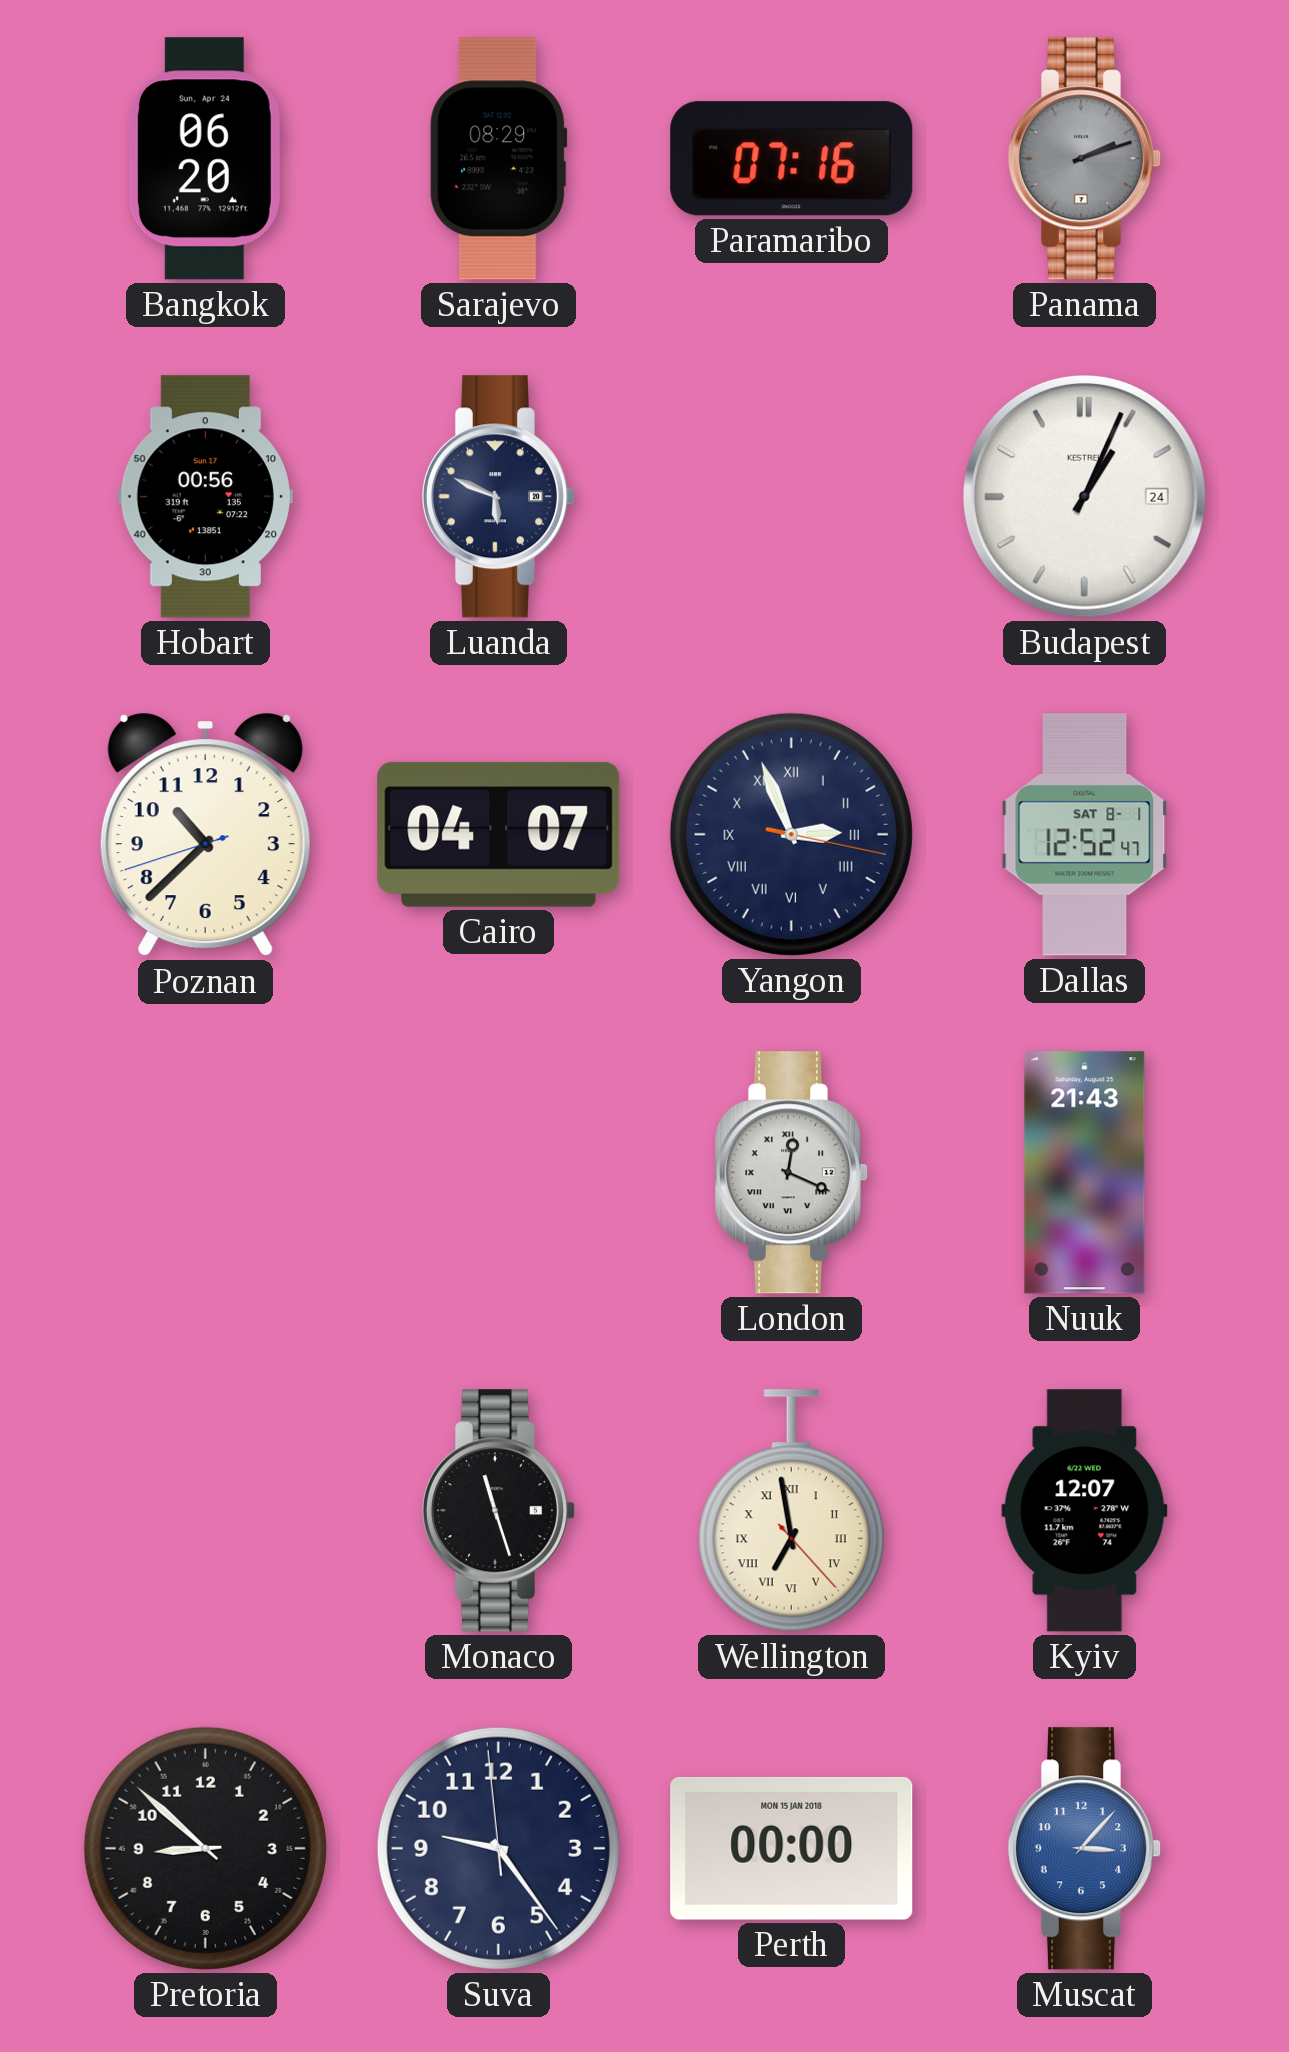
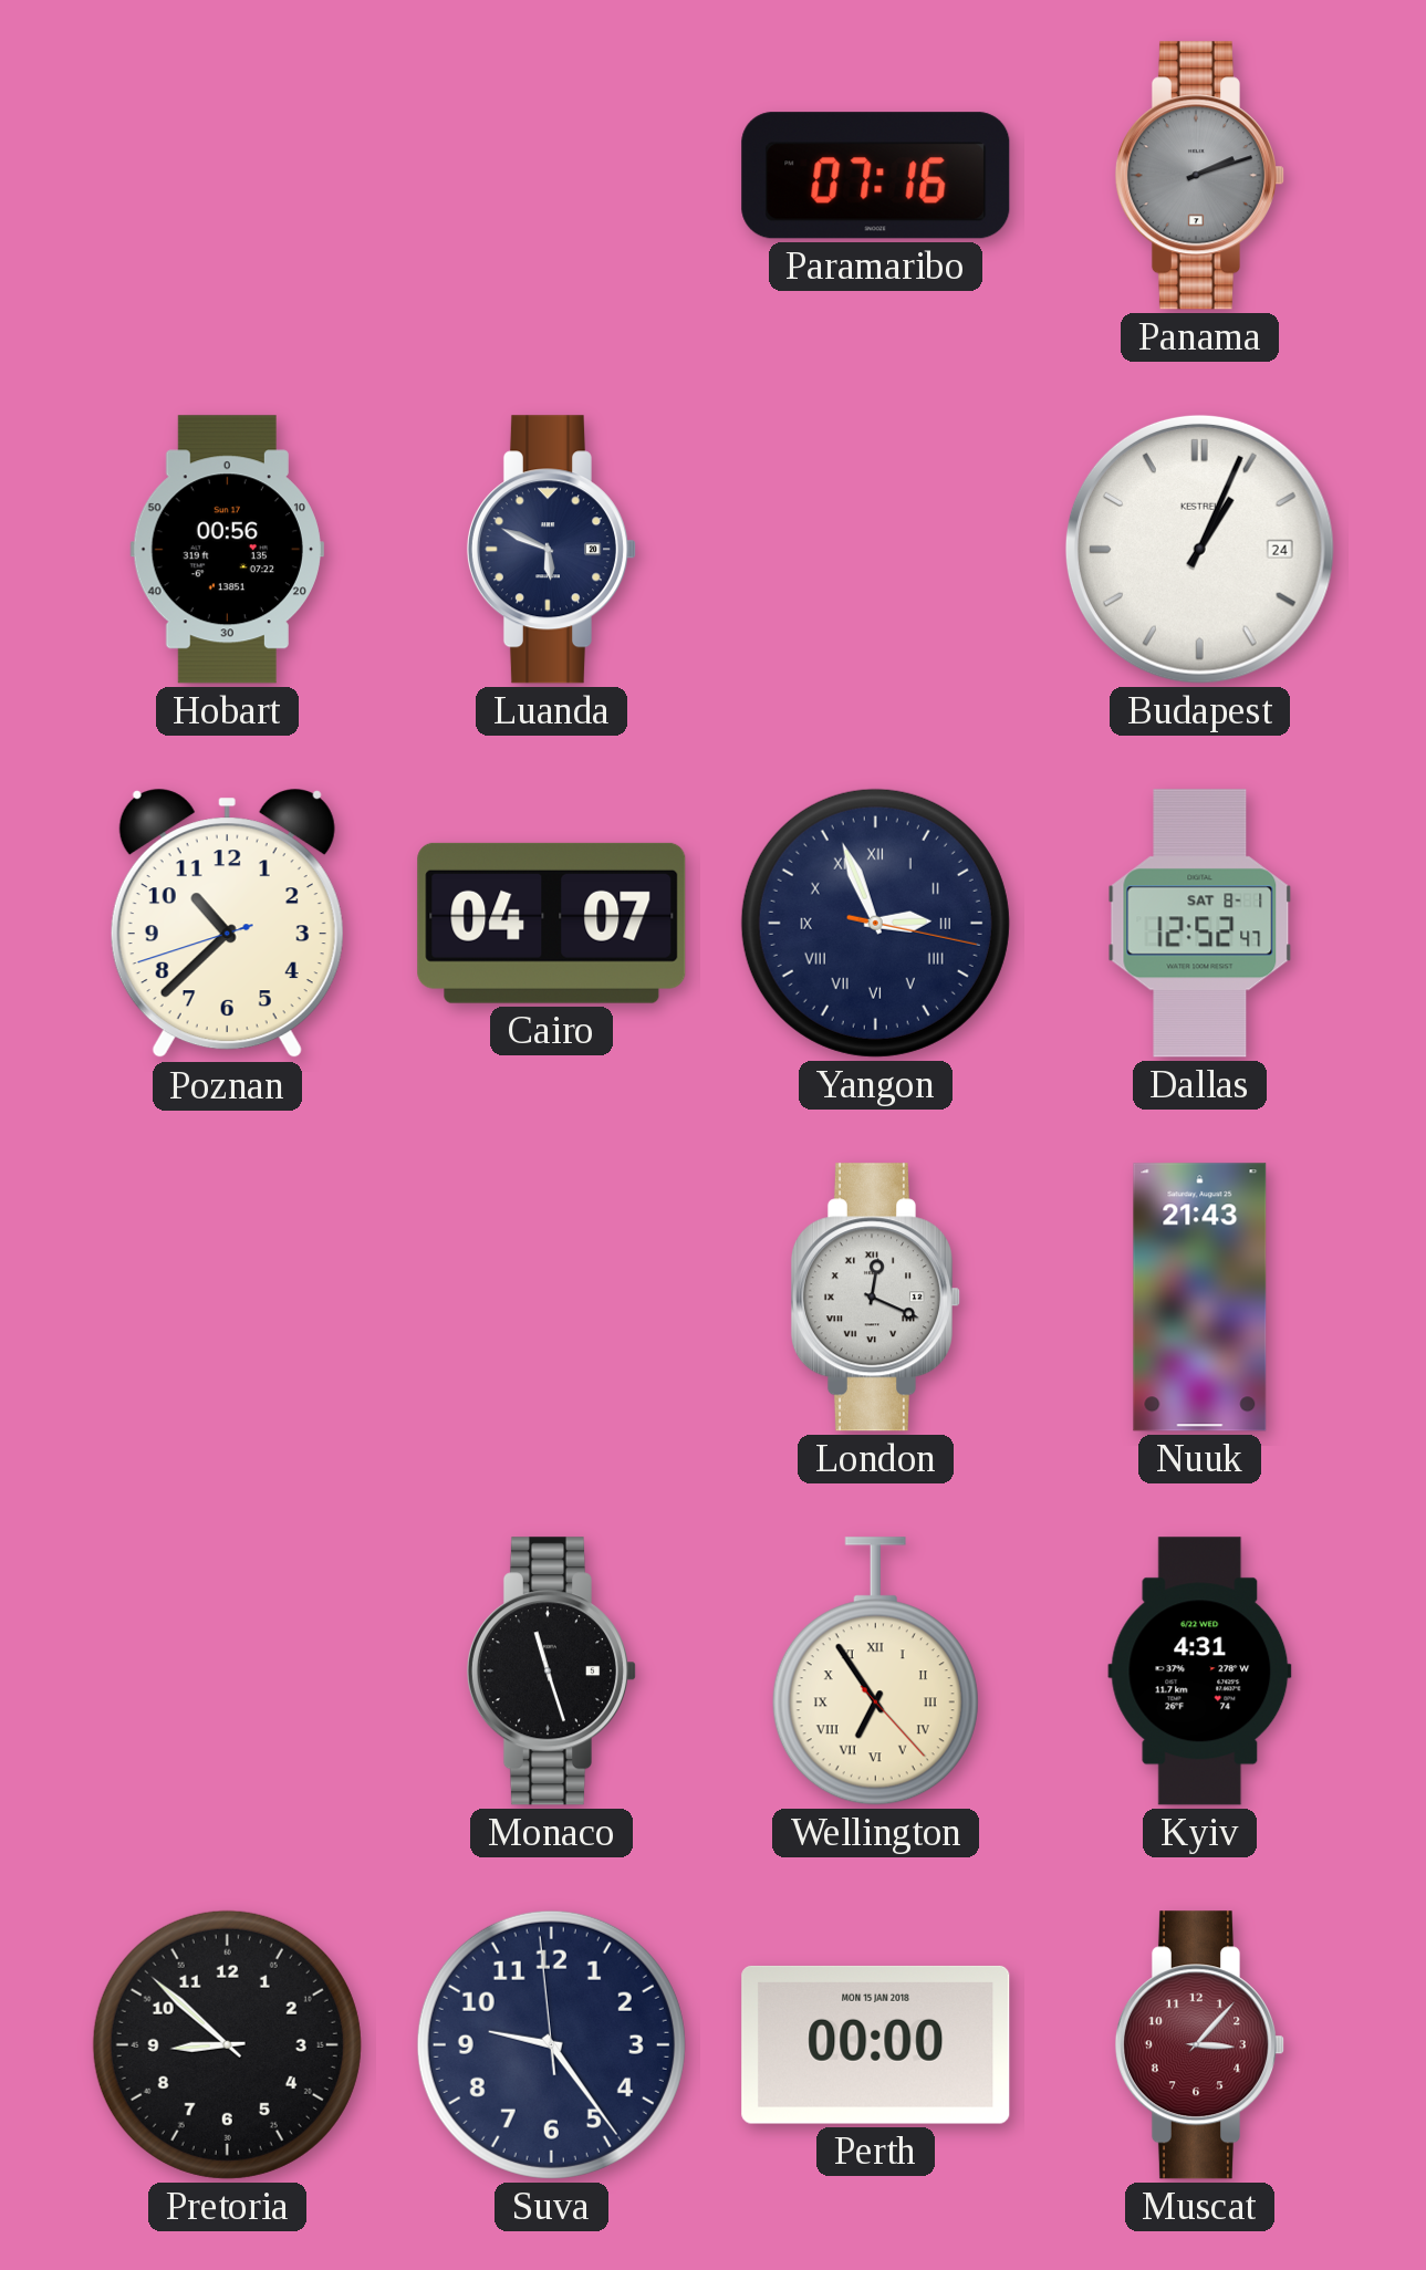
Bangkok: 06:20 -> none (205, 159)
Sarajevo: 08:29 -> none (499, 159)
Wellington: 6:58 -> 6:54 (875, 1672)
Kyiv: 12:07 -> 4:31 (1200, 1672)
Muscat dial: blue -> burgundy (1199, 2045)
